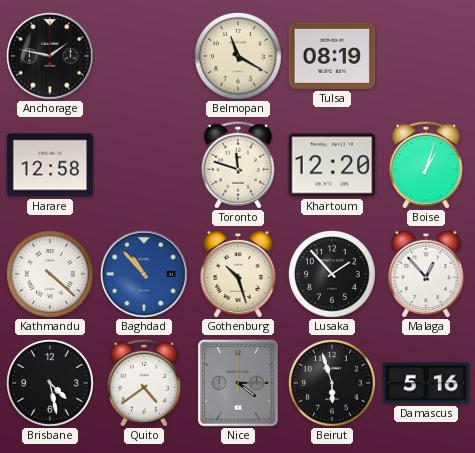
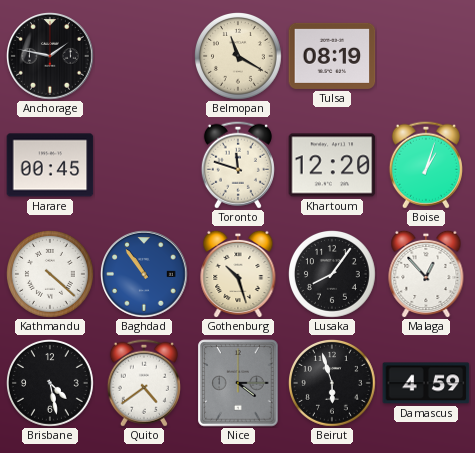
Harare: 12:58 -> 00:45 (50, 165)
Baghdad: 10:53 -> 10:54 (145, 275)
Lusaka: 1:53 -> 8:06 (333, 275)
Damascus: 5:16 -> 4:59 (426, 383)
